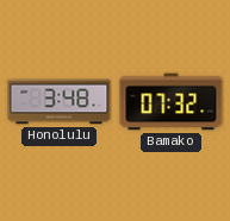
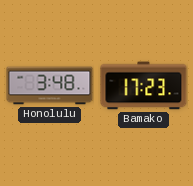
Bamako: 07:32 -> 17:23 (144, 86)
